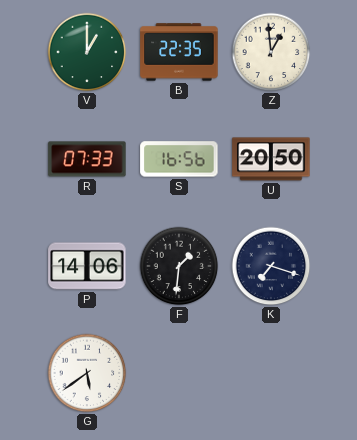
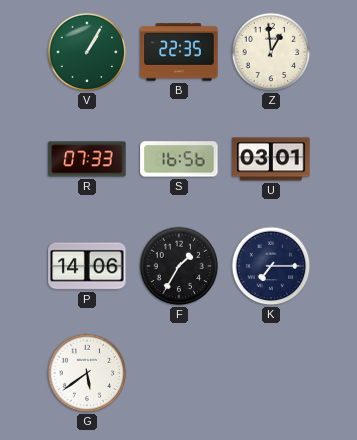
V: 1:00 -> 1:05 (87, 52)
U: 20:50 -> 03:01 (271, 159)
F: 1:31 -> 1:35 (179, 266)
K: 7:18 -> 7:15 (271, 266)
